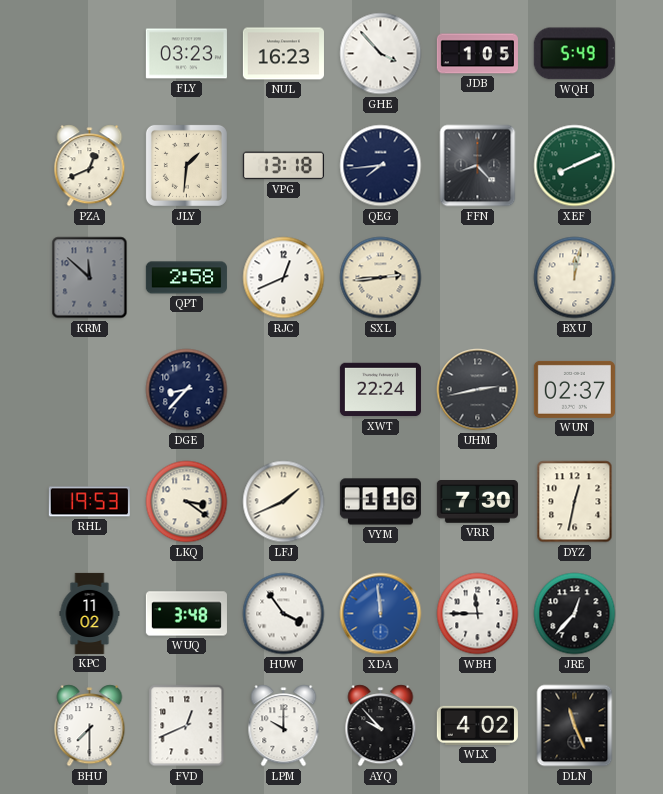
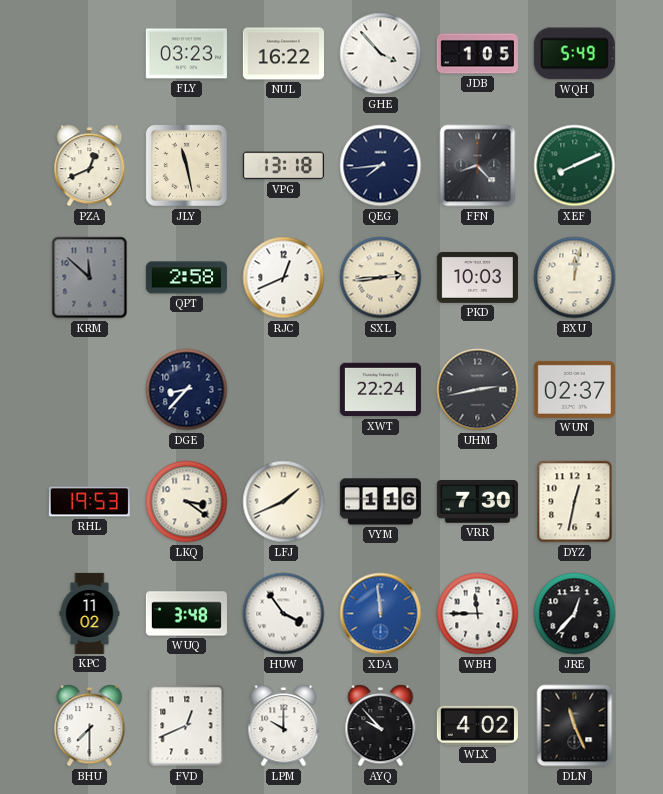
NUL: 16:23 -> 16:22 (283, 54)
JLY: 1:31 -> 11:28 (186, 165)
PKD: none -> 10:03 (477, 277)
